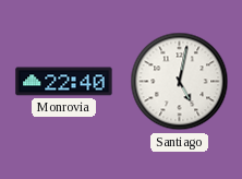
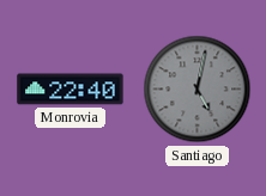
Santiago dial: white -> grey (198, 90)
